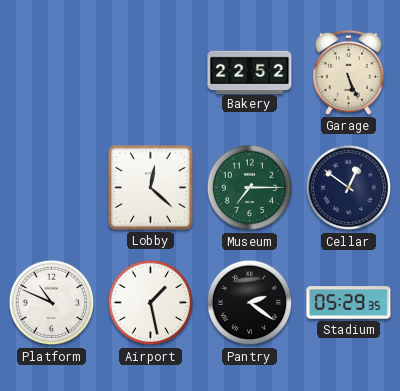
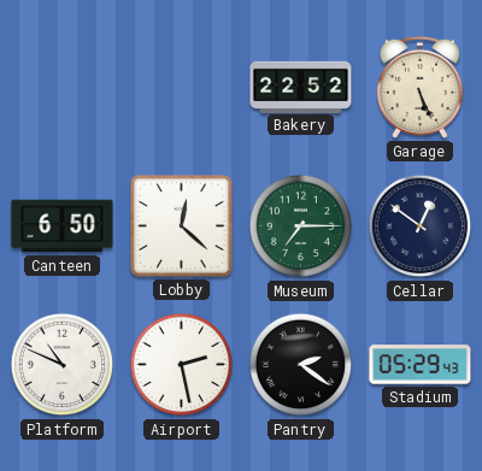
Canteen: none -> 6:50 (63, 226)
Airport: 1:28 -> 2:28 (182, 365)
Stadium: 05:29:35 -> 05:29:43 (421, 365)
